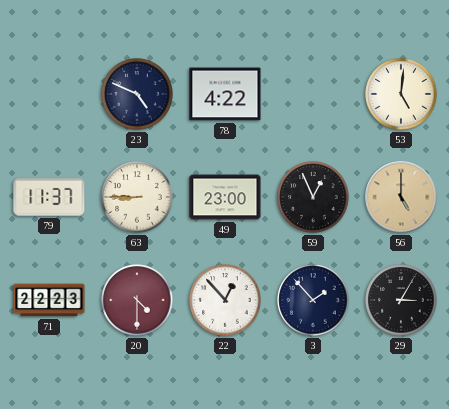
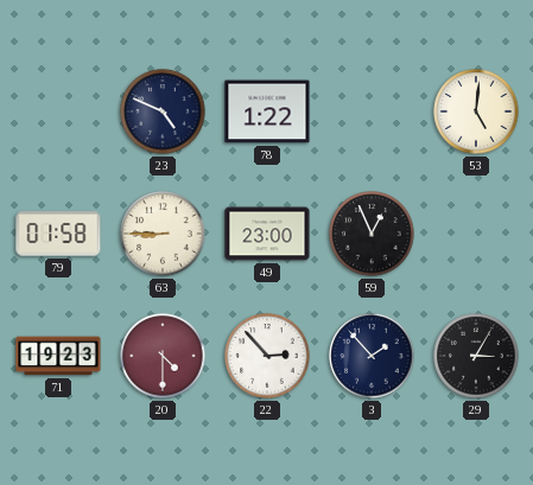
78: 4:22 -> 1:22 (267, 111)
79: 11:37 -> 01:58 (58, 234)
56: 5:00 -> none (401, 197)
71: 22:23 -> 19:23 (58, 356)
22: 12:53 -> 2:53 (267, 356)
